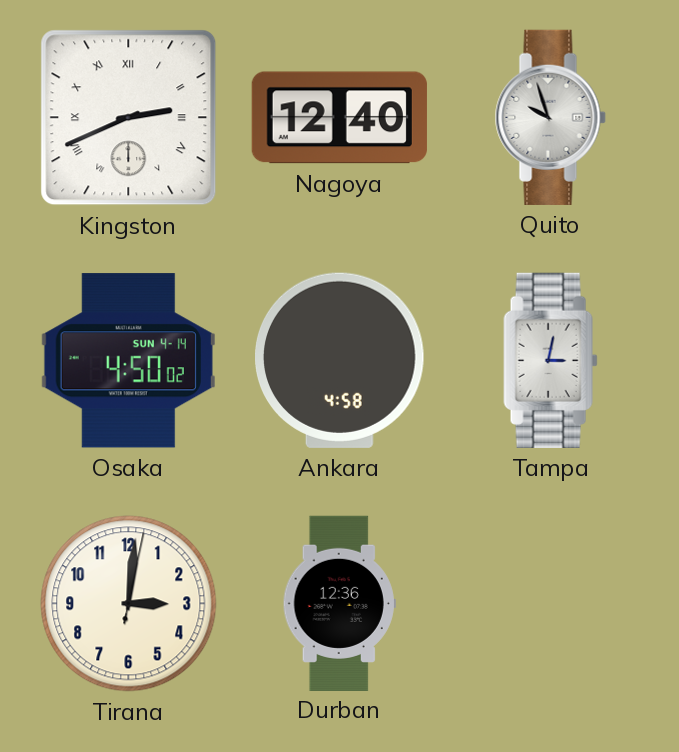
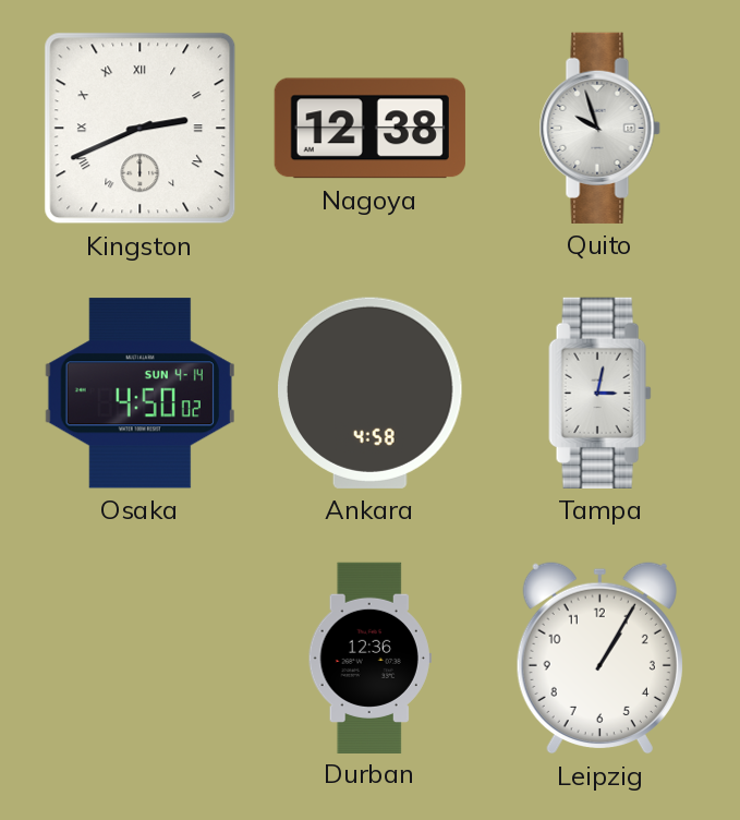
Nagoya: 12:40 -> 12:38 (369, 129)
Tirana: 3:01 -> none (129, 604)
Leipzig: none -> 1:05 (599, 658)
